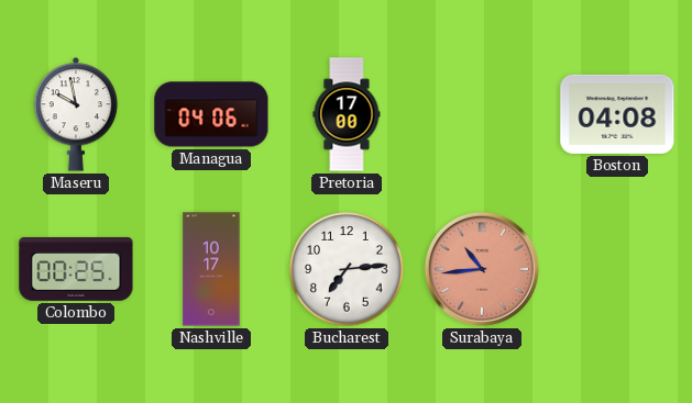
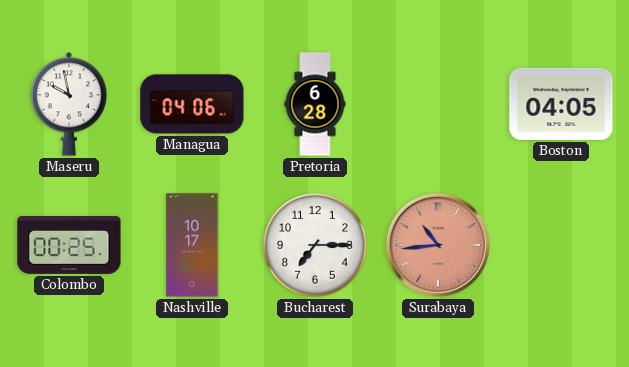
Pretoria: 17:00 -> 6:28 (315, 104)
Boston: 04:08 -> 04:05 (561, 104)
Bucharest: 7:14 -> 7:15 (315, 245)
